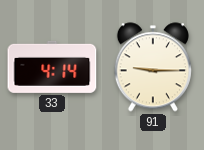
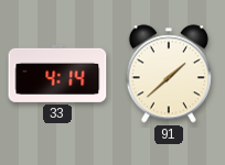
91: 9:15 -> 1:38 (169, 74)
